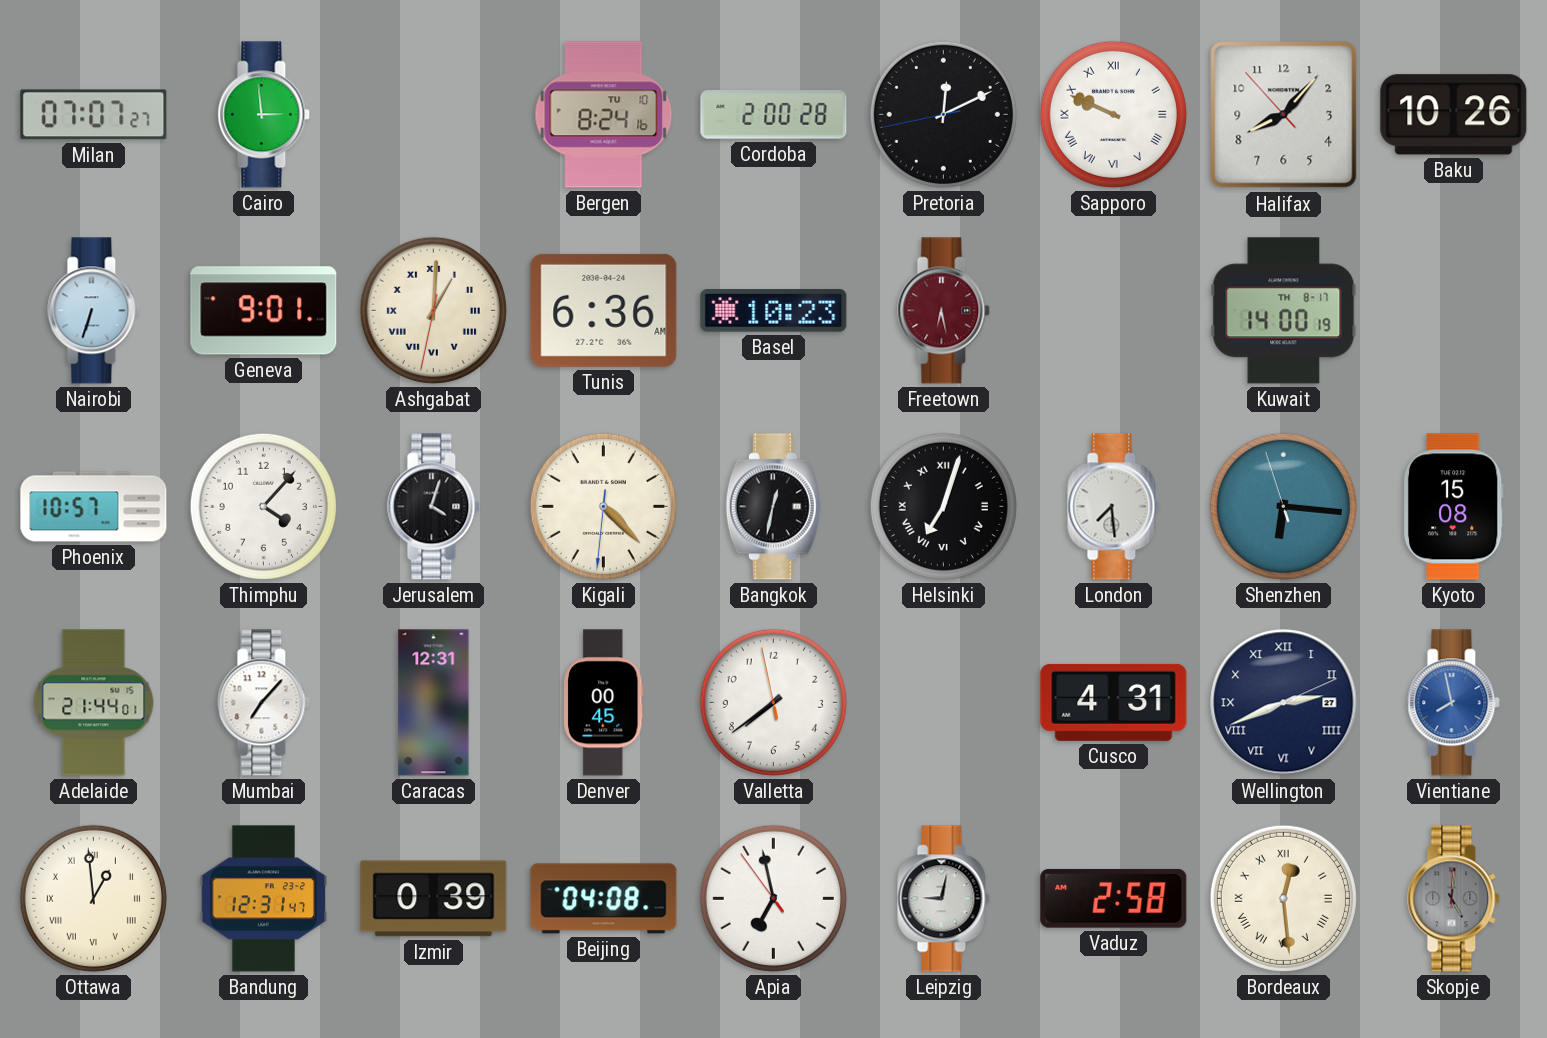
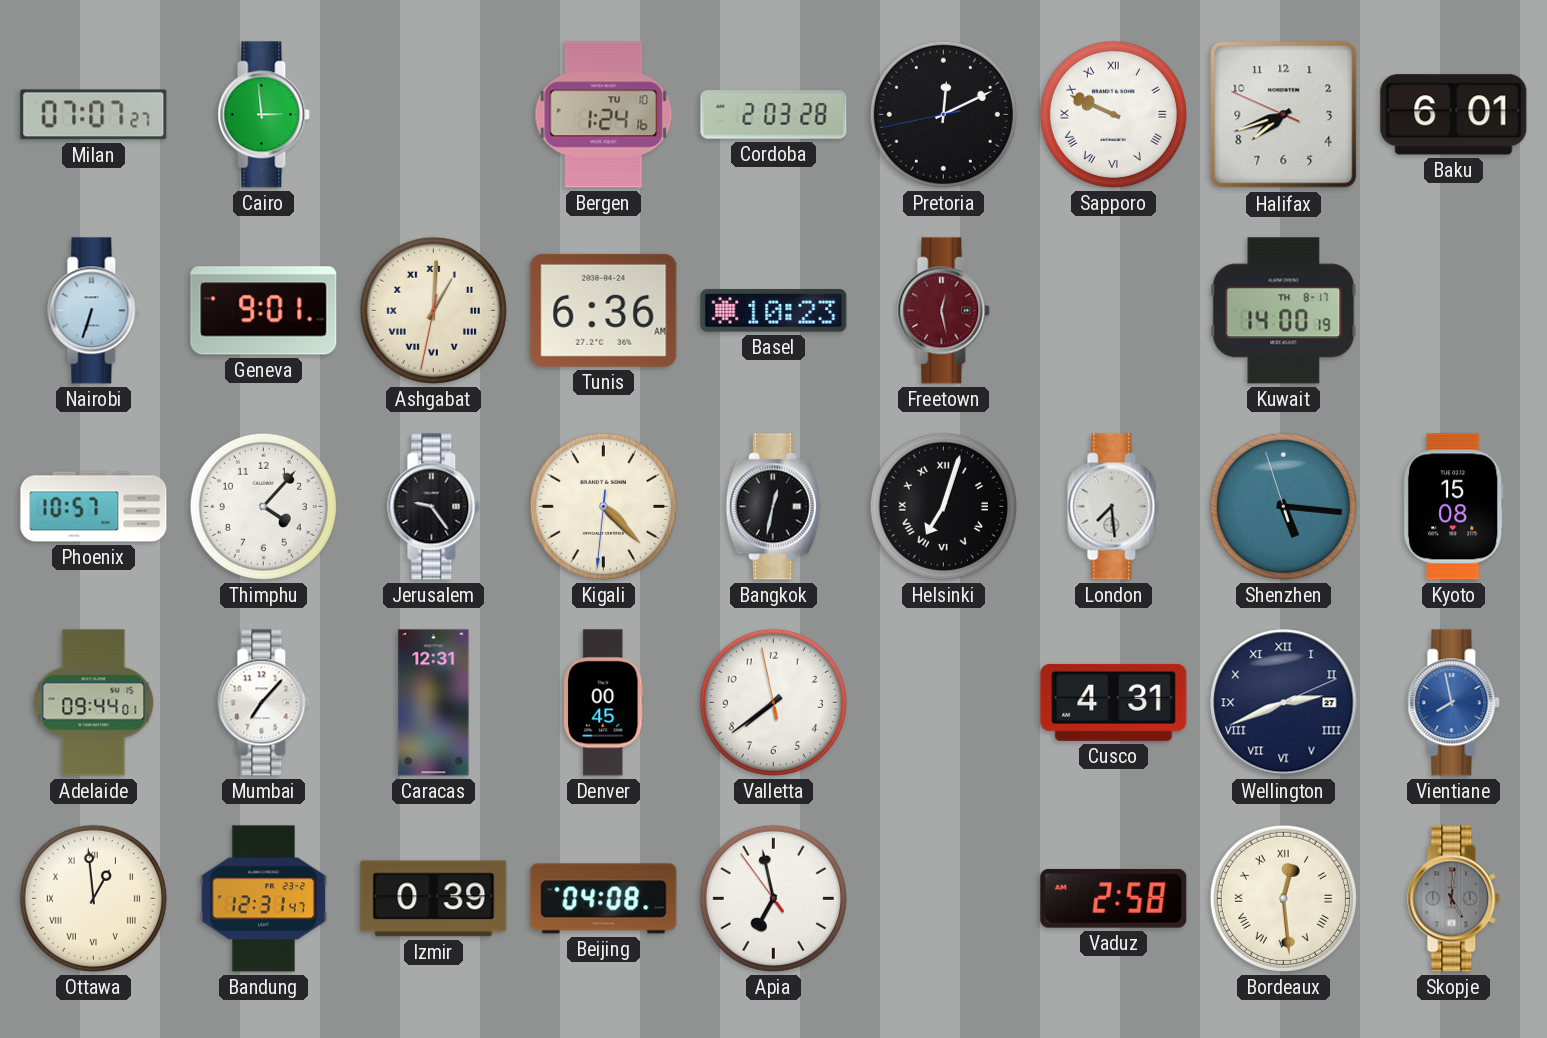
Bergen: 8:24 -> 1:24 (604, 115)
Cordoba: 2:00 -> 2:03 (774, 115)
Halifax: 8:06 -> 7:41 (1284, 115)
Baku: 10:26 -> 6:01 (1454, 115)
Freetown: 6:28 -> 12:28 (944, 311)
Jerusalem: 4:03 -> 9:24 (434, 507)
Shenzhen: 6:15 -> 5:15 (1283, 506)
Adelaide: 21:44 -> 09:44 (94, 703)
Leipzig: 9:02 -> none (944, 899)
